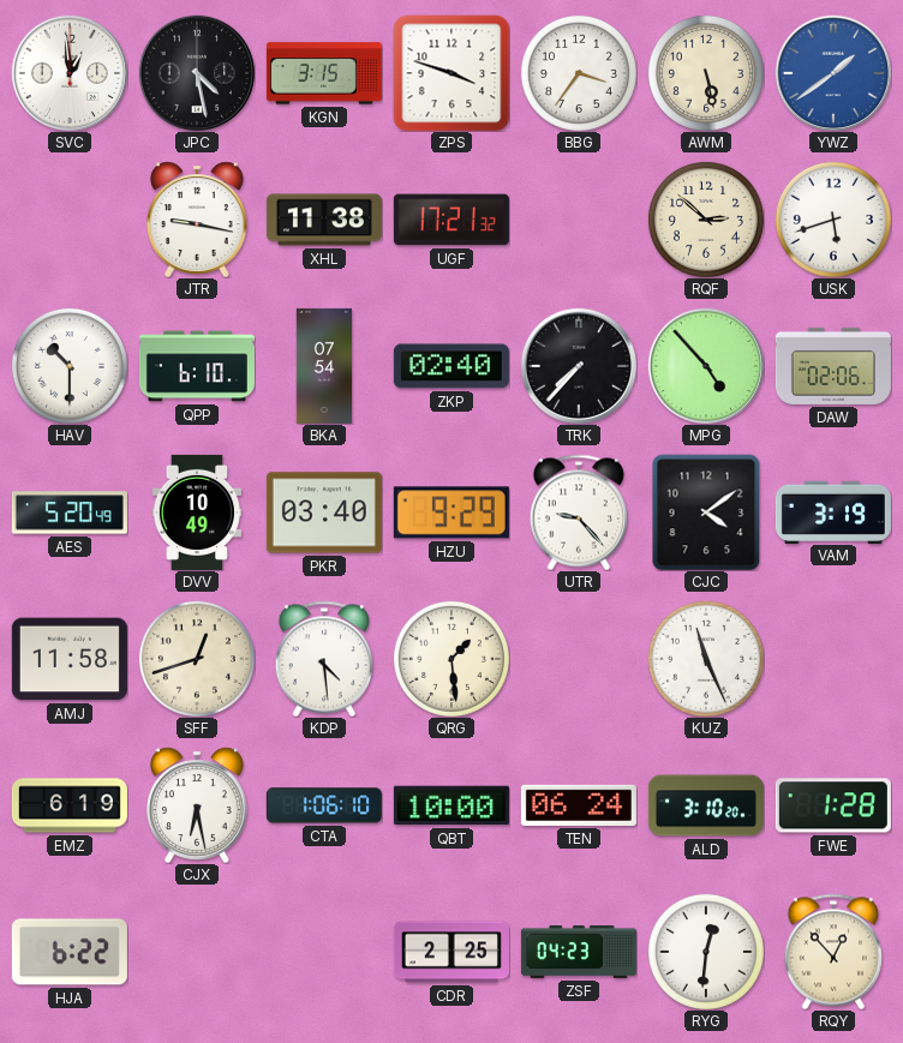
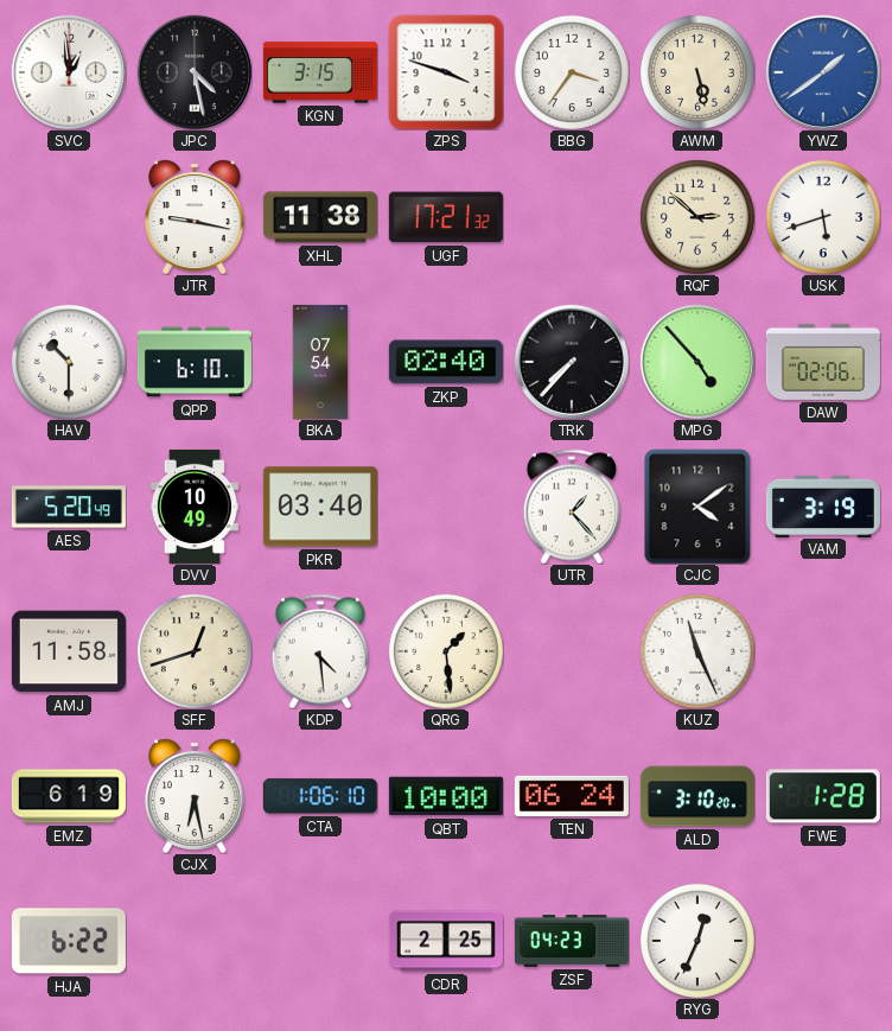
HZU: 9:29 -> none (451, 512)
UTR: 9:23 -> 1:23 (572, 507)
RYG: 12:31 -> 12:34 (697, 941)
RQY: 12:53 -> none (833, 952)
